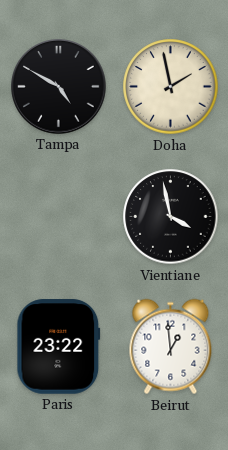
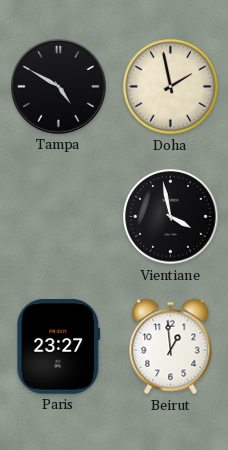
Paris: 23:22 -> 23:27 (59, 347)
